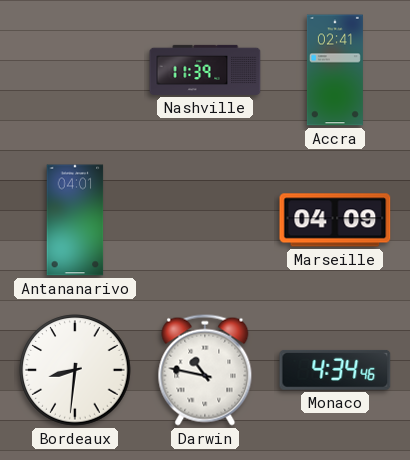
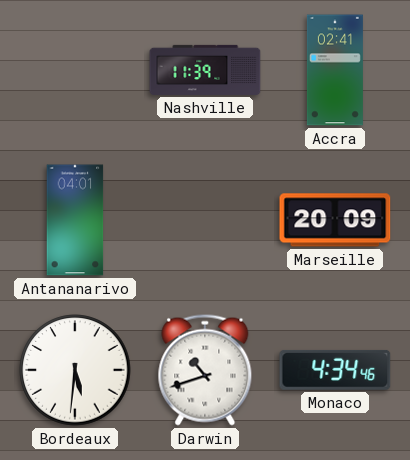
Marseille: 04:09 -> 20:09 (335, 220)
Bordeaux: 8:31 -> 5:31 (75, 370)
Darwin: 10:47 -> 10:42 (205, 370)
